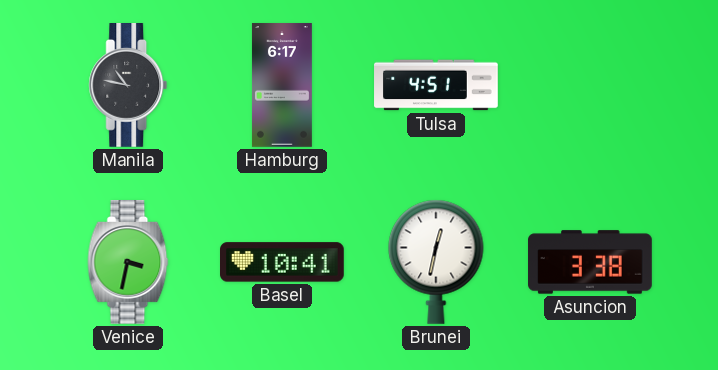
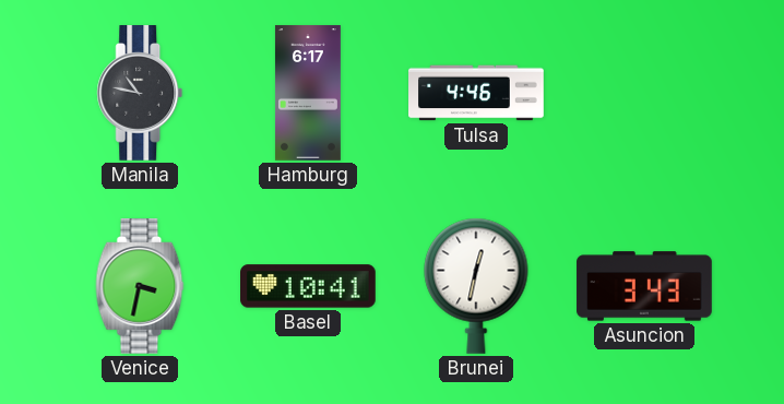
Tulsa: 4:51 -> 4:46 (476, 93)
Asuncion: 3:38 -> 3:43 (644, 286)
